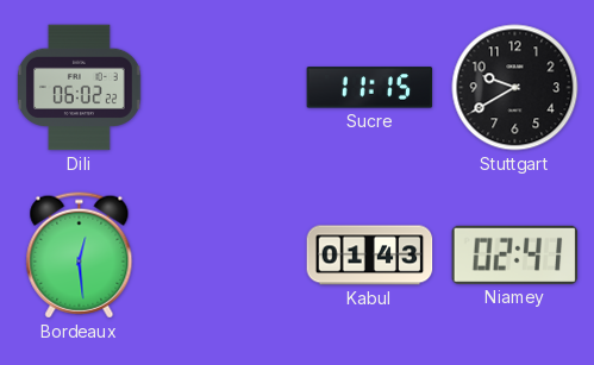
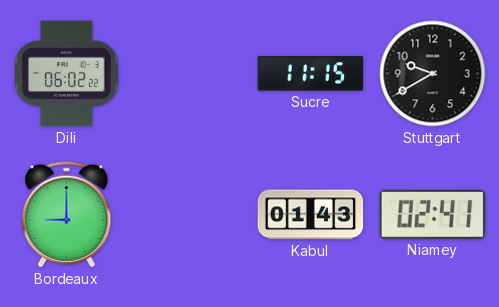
Bordeaux: 12:29 -> 9:00 (67, 215)
